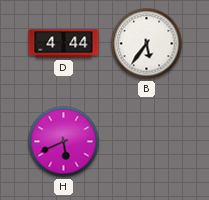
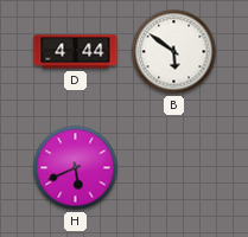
B: 5:36 -> 5:51 (174, 52)
